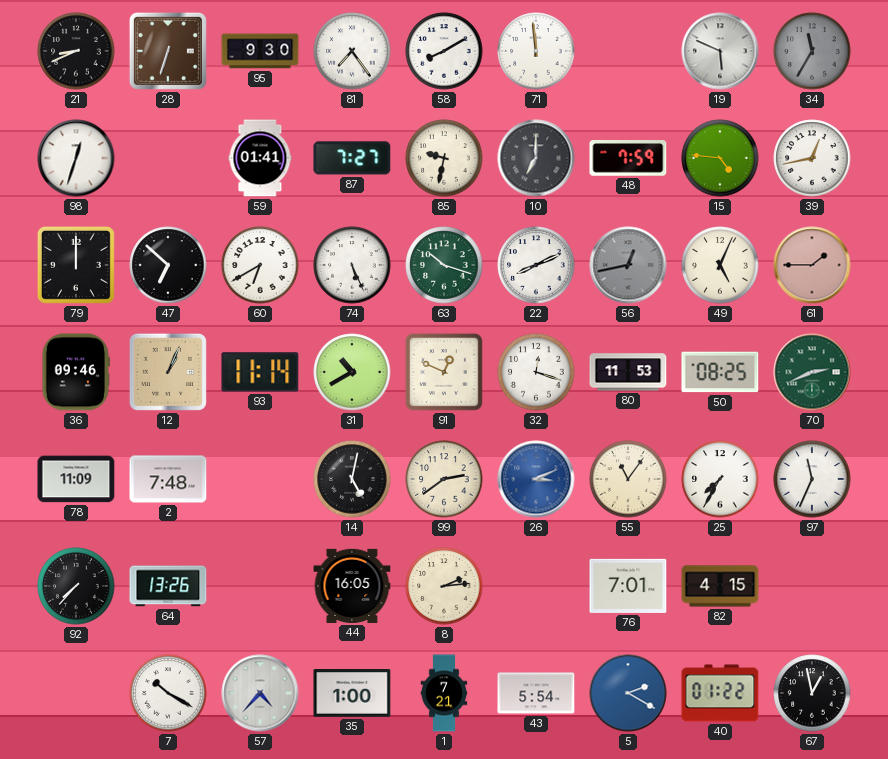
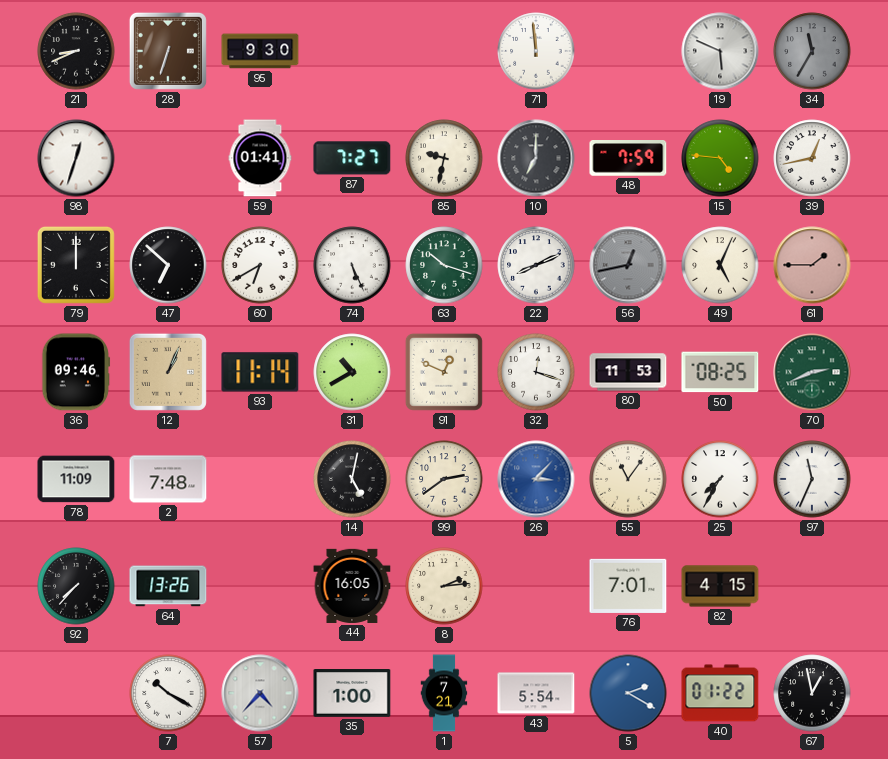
81: 7:24 -> none (352, 51)
58: 8:10 -> none (444, 51)
26: 3:11 -> 3:07 (536, 479)
